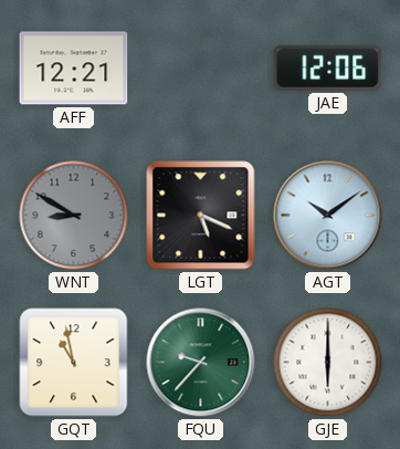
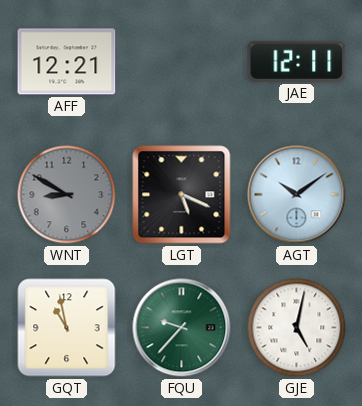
JAE: 12:06 -> 12:11 (297, 61)
GJE: 6:00 -> 5:02 (297, 328)
